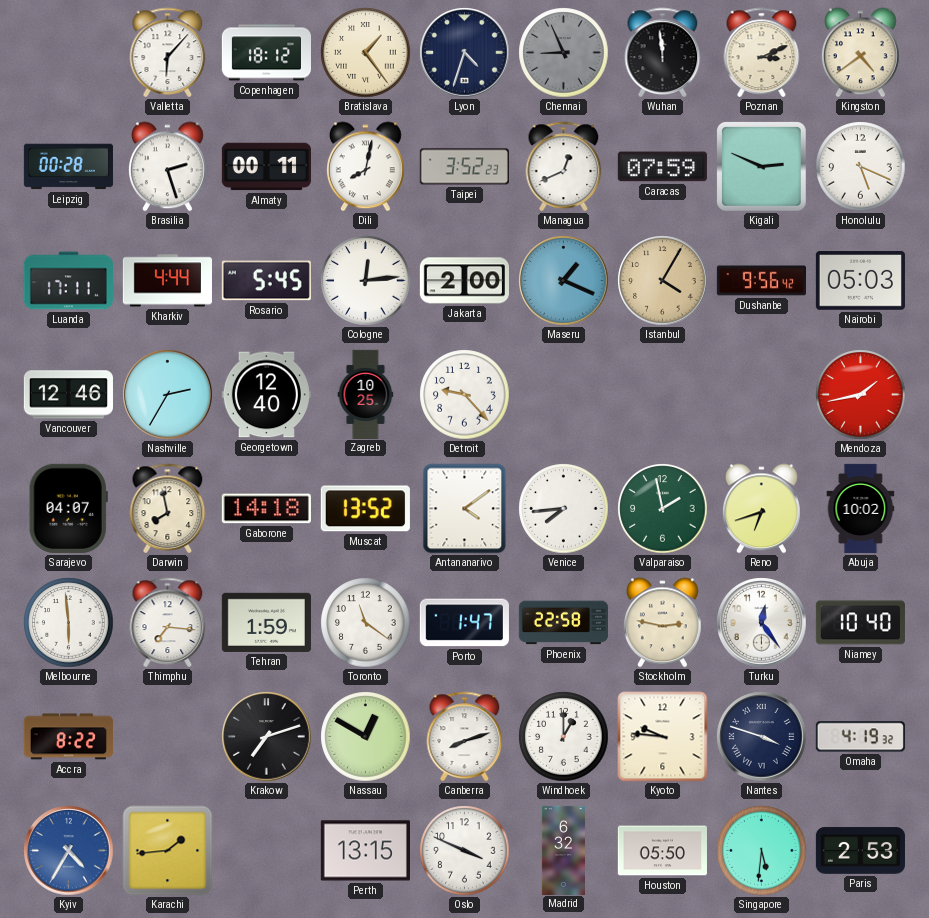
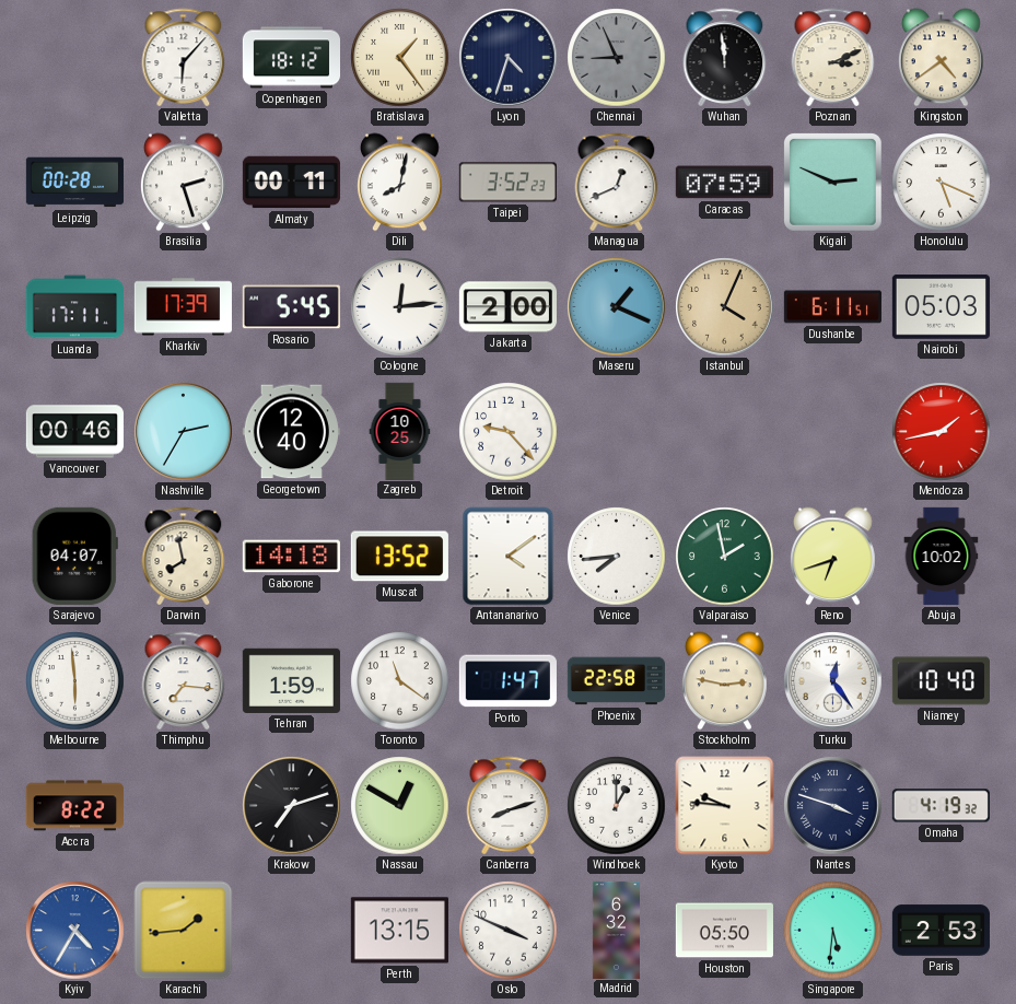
Kharkiv: 4:44 -> 17:39 (183, 307)
Istanbul: 4:05 -> 4:04 (725, 307)
Dushanbe: 9:56 -> 6:11 (832, 307)
Vancouver: 12:46 -> 00:46 (74, 432)
